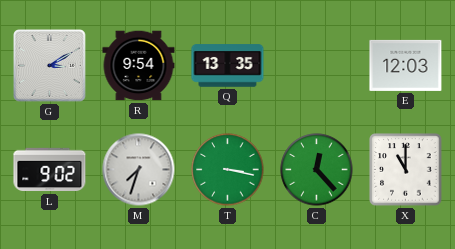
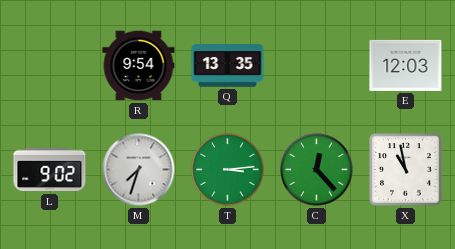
G: 3:10 -> none (50, 66)
T: 3:17 -> 3:14 (228, 170)
X: 11:00 -> 10:58 (406, 170)
